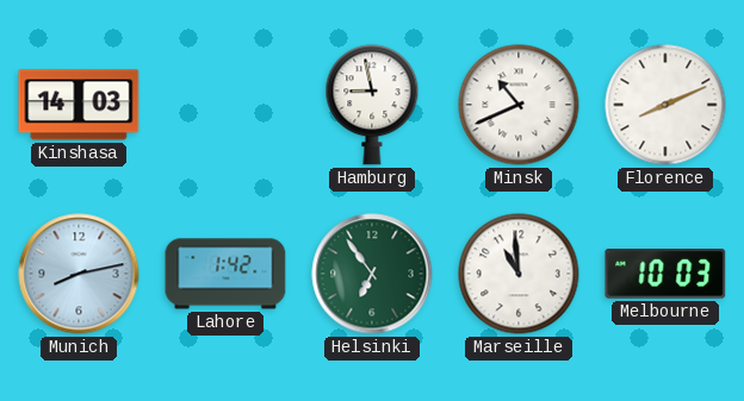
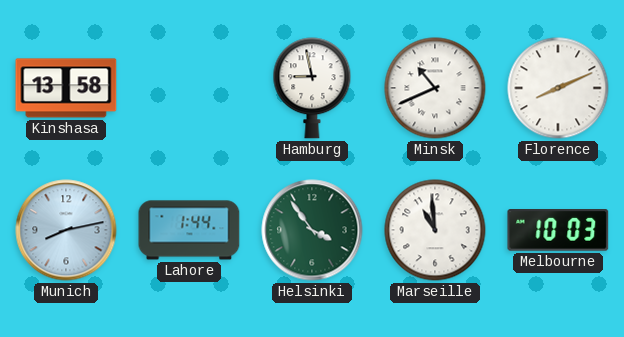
Kinshasa: 14:03 -> 13:58 (66, 88)
Lahore: 1:42 -> 1:44 (189, 230)
Helsinki: 6:54 -> 3:54 (312, 230)
